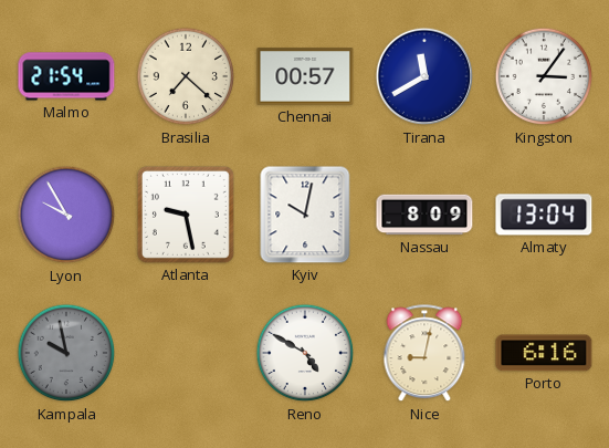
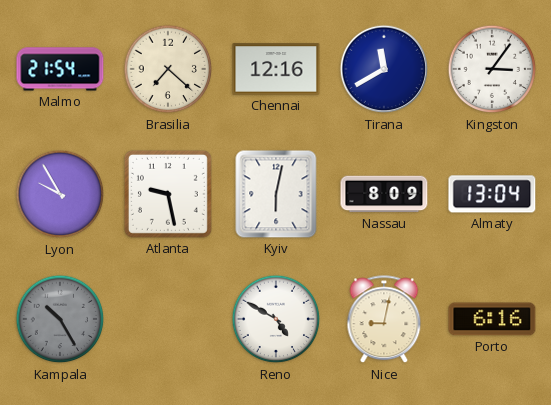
Chennai: 00:57 -> 12:16 (276, 69)
Kyiv: 10:02 -> 6:02 (276, 194)
Kampala: 9:58 -> 10:25 (60, 319)
